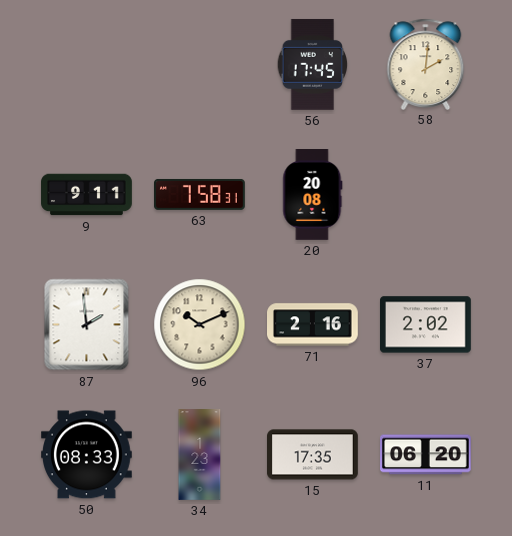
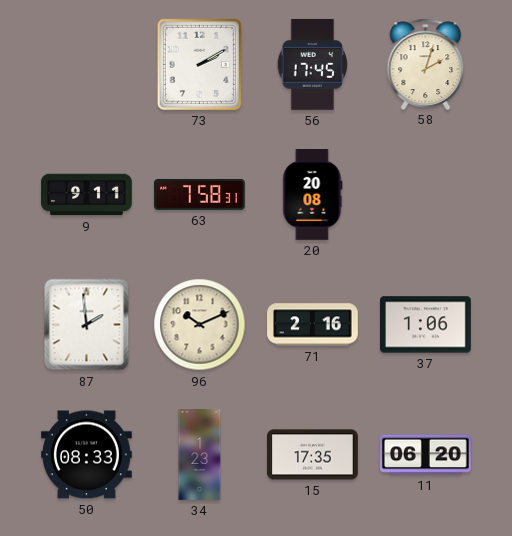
73: none -> 2:10 (199, 64)
58: 2:01 -> 2:03 (426, 64)
37: 2:02 -> 1:06 (426, 325)
